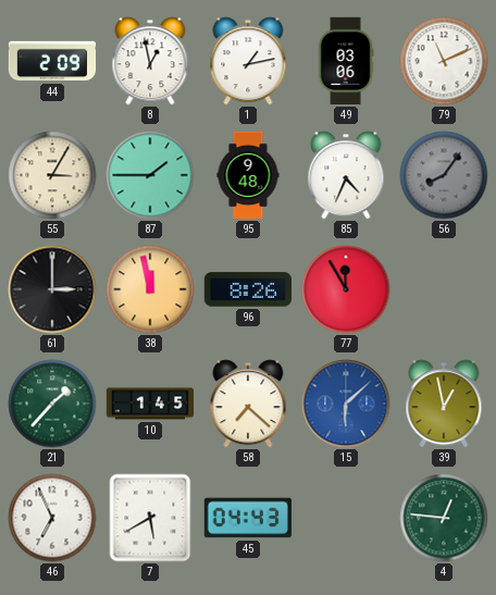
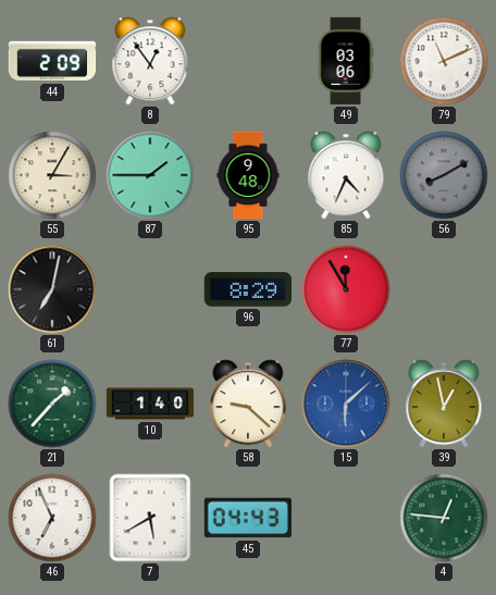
8: 12:58 -> 12:54 (150, 61)
1: 1:13 -> none (248, 61)
56: 8:06 -> 8:10 (444, 175)
61: 3:00 -> 7:02 (52, 289)
38: 11:58 -> none (150, 289)
96: 8:26 -> 8:29 (247, 289)
10: 1:45 -> 1:40 (150, 404)
58: 7:22 -> 9:22 (248, 404)
